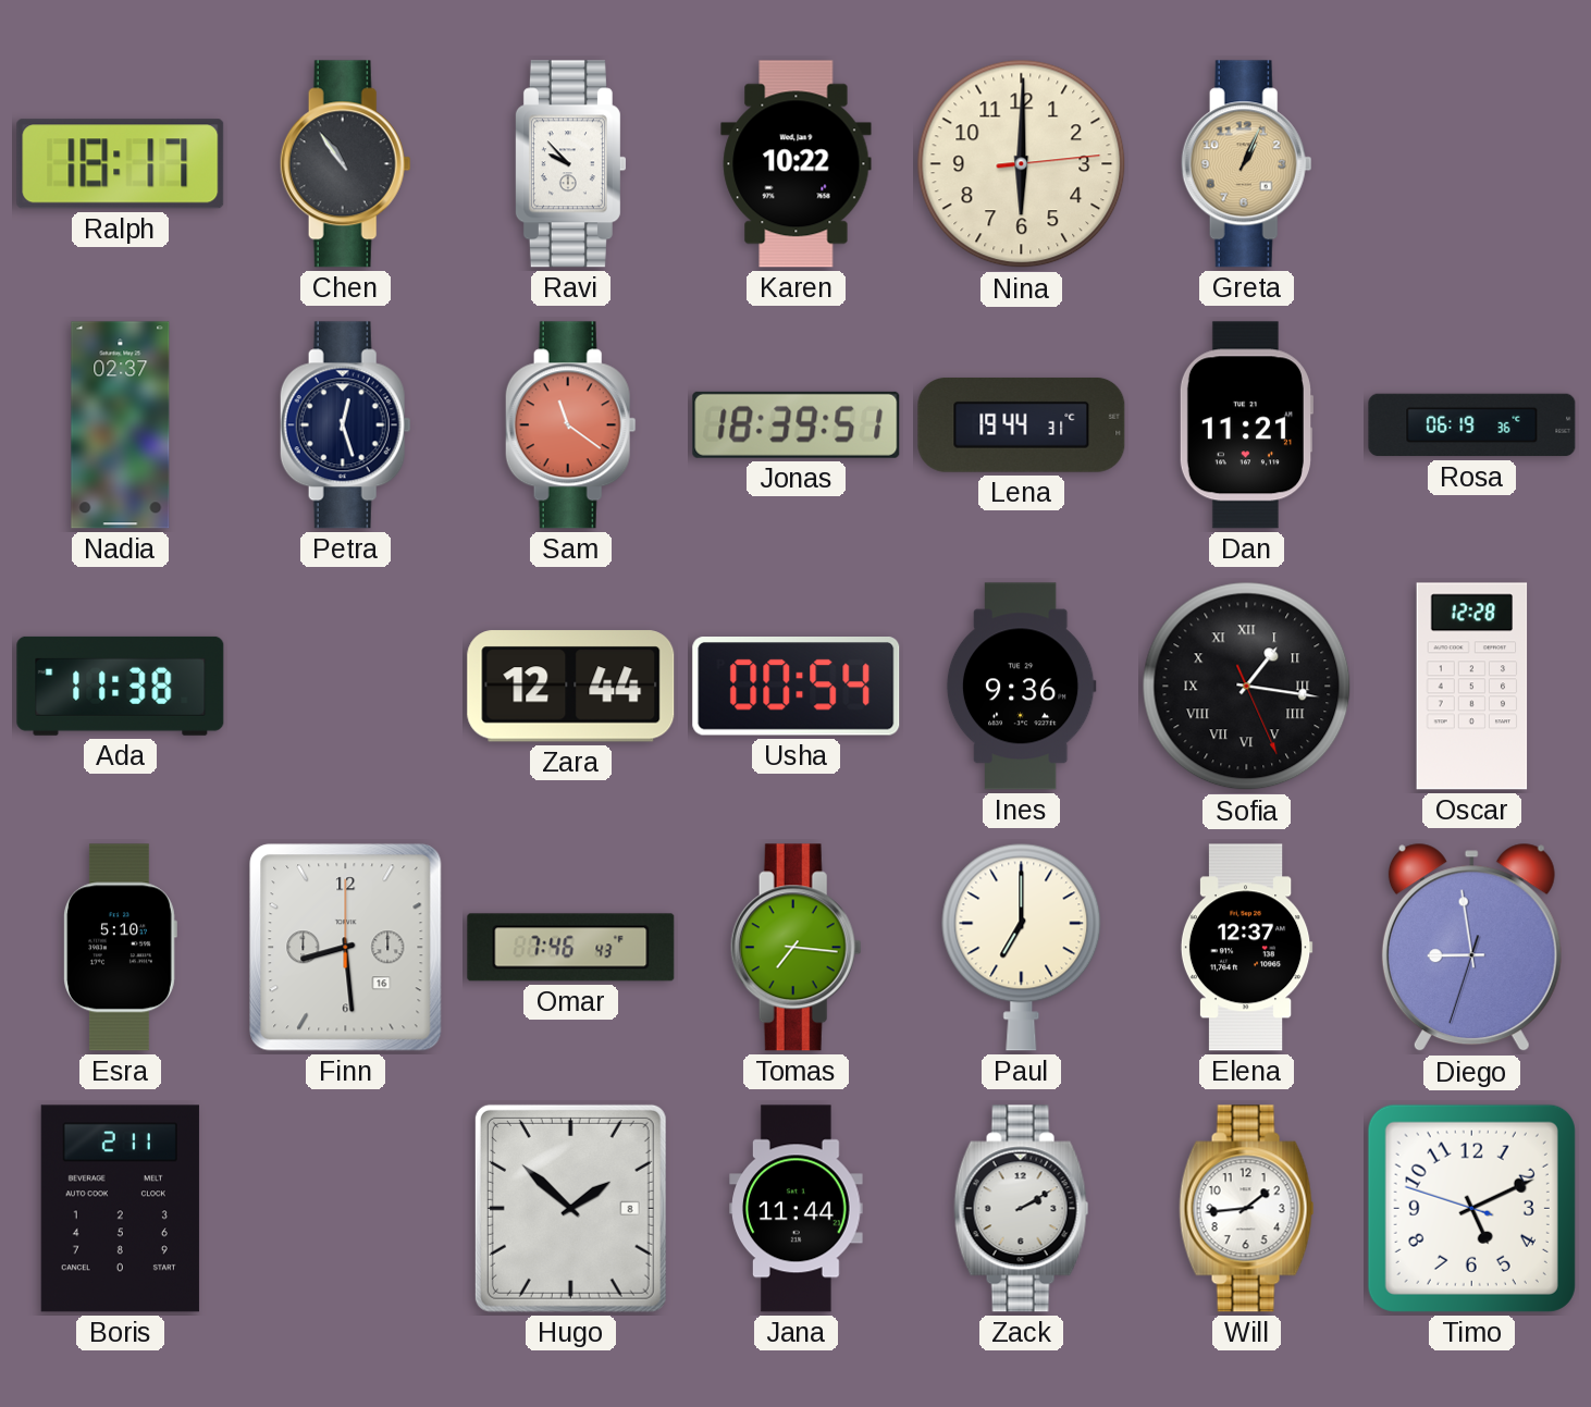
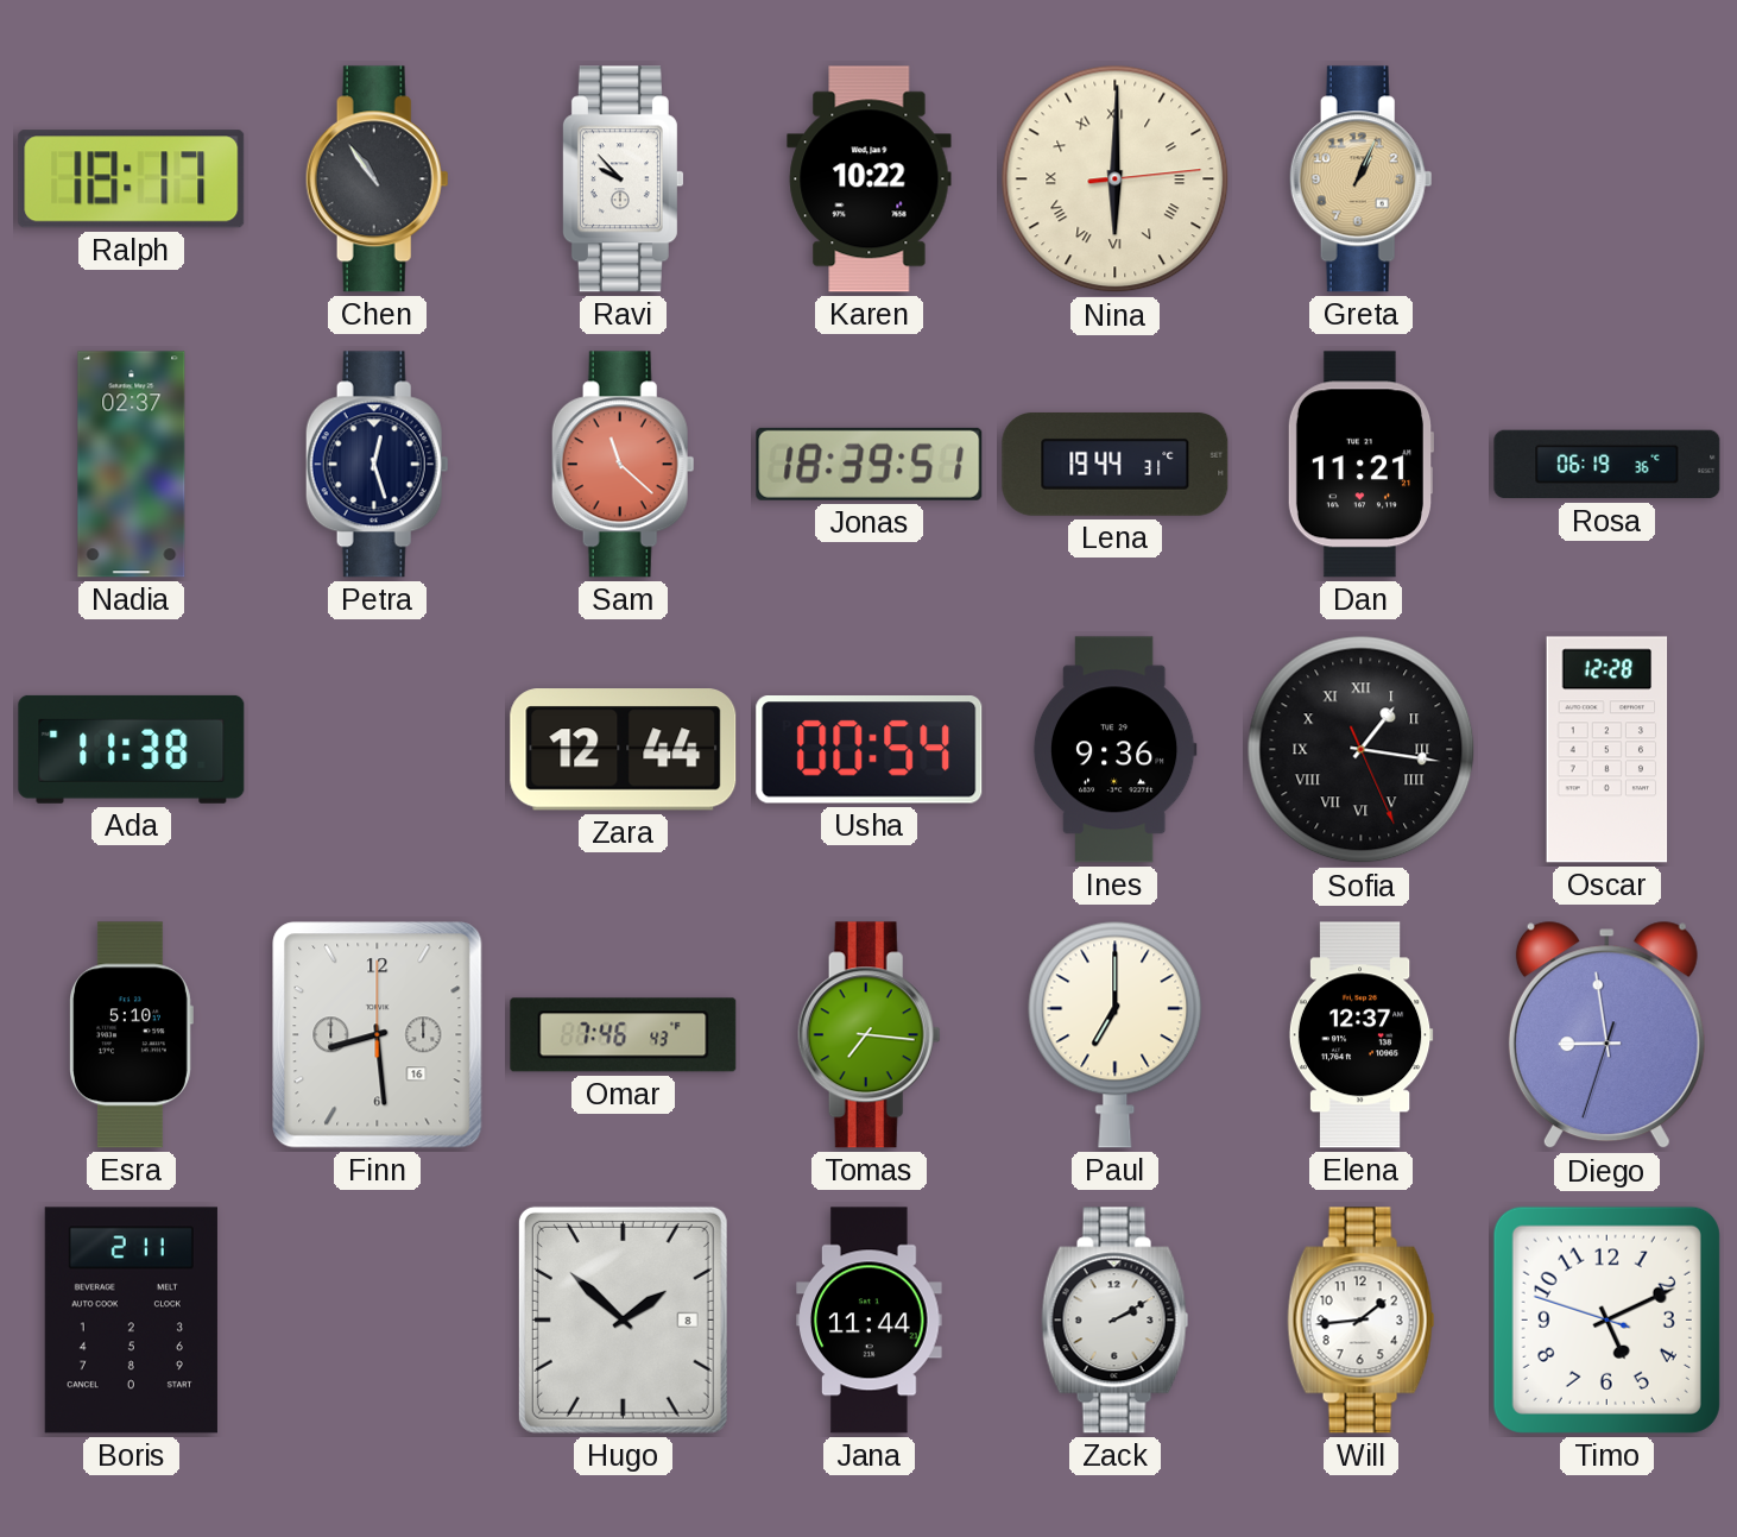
Nina numerals: Arabic -> Roman (1116, 179)
Sam: 11:21 -> 11:22 (623, 465)
